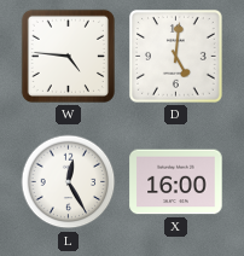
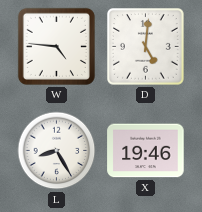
L: 12:25 -> 8:25 (57, 151)
X: 16:00 -> 19:46 (146, 151)
